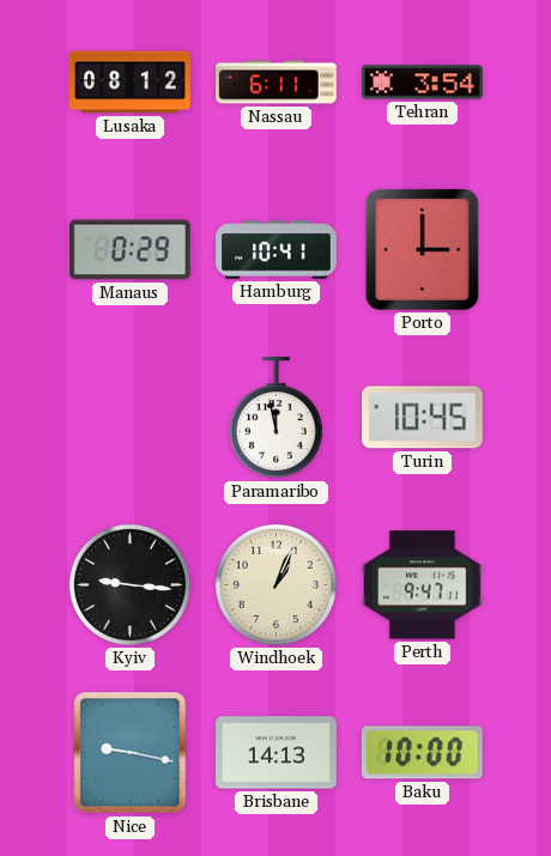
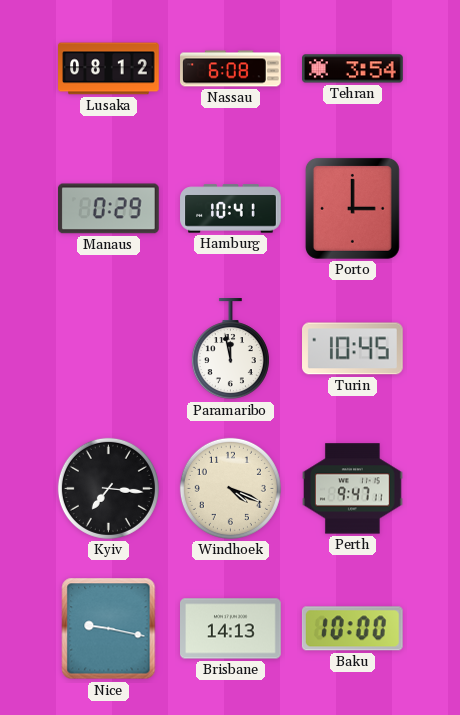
Nassau: 6:11 -> 6:08 (231, 69)
Kyiv: 9:16 -> 7:16 (108, 488)
Windhoek: 1:04 -> 4:19 (230, 488)
